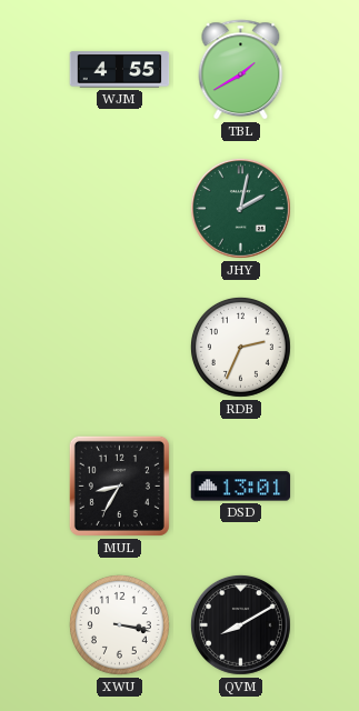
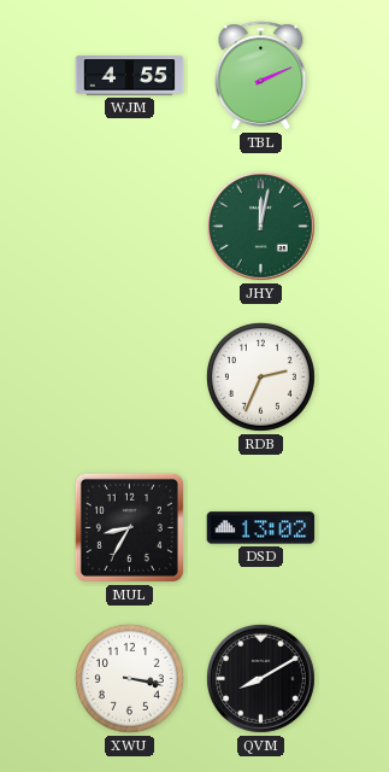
TBL: 1:40 -> 2:11 (261, 76)
JHY: 2:02 -> 12:02 (260, 226)
DSD: 13:01 -> 13:02 (261, 528)
